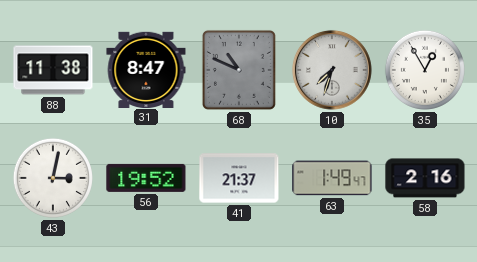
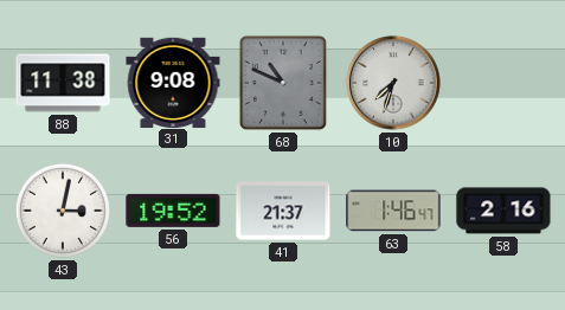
31: 8:47 -> 9:08 (173, 82)
35: 12:55 -> none (425, 70)
63: 1:49 -> 1:46 (393, 211)
